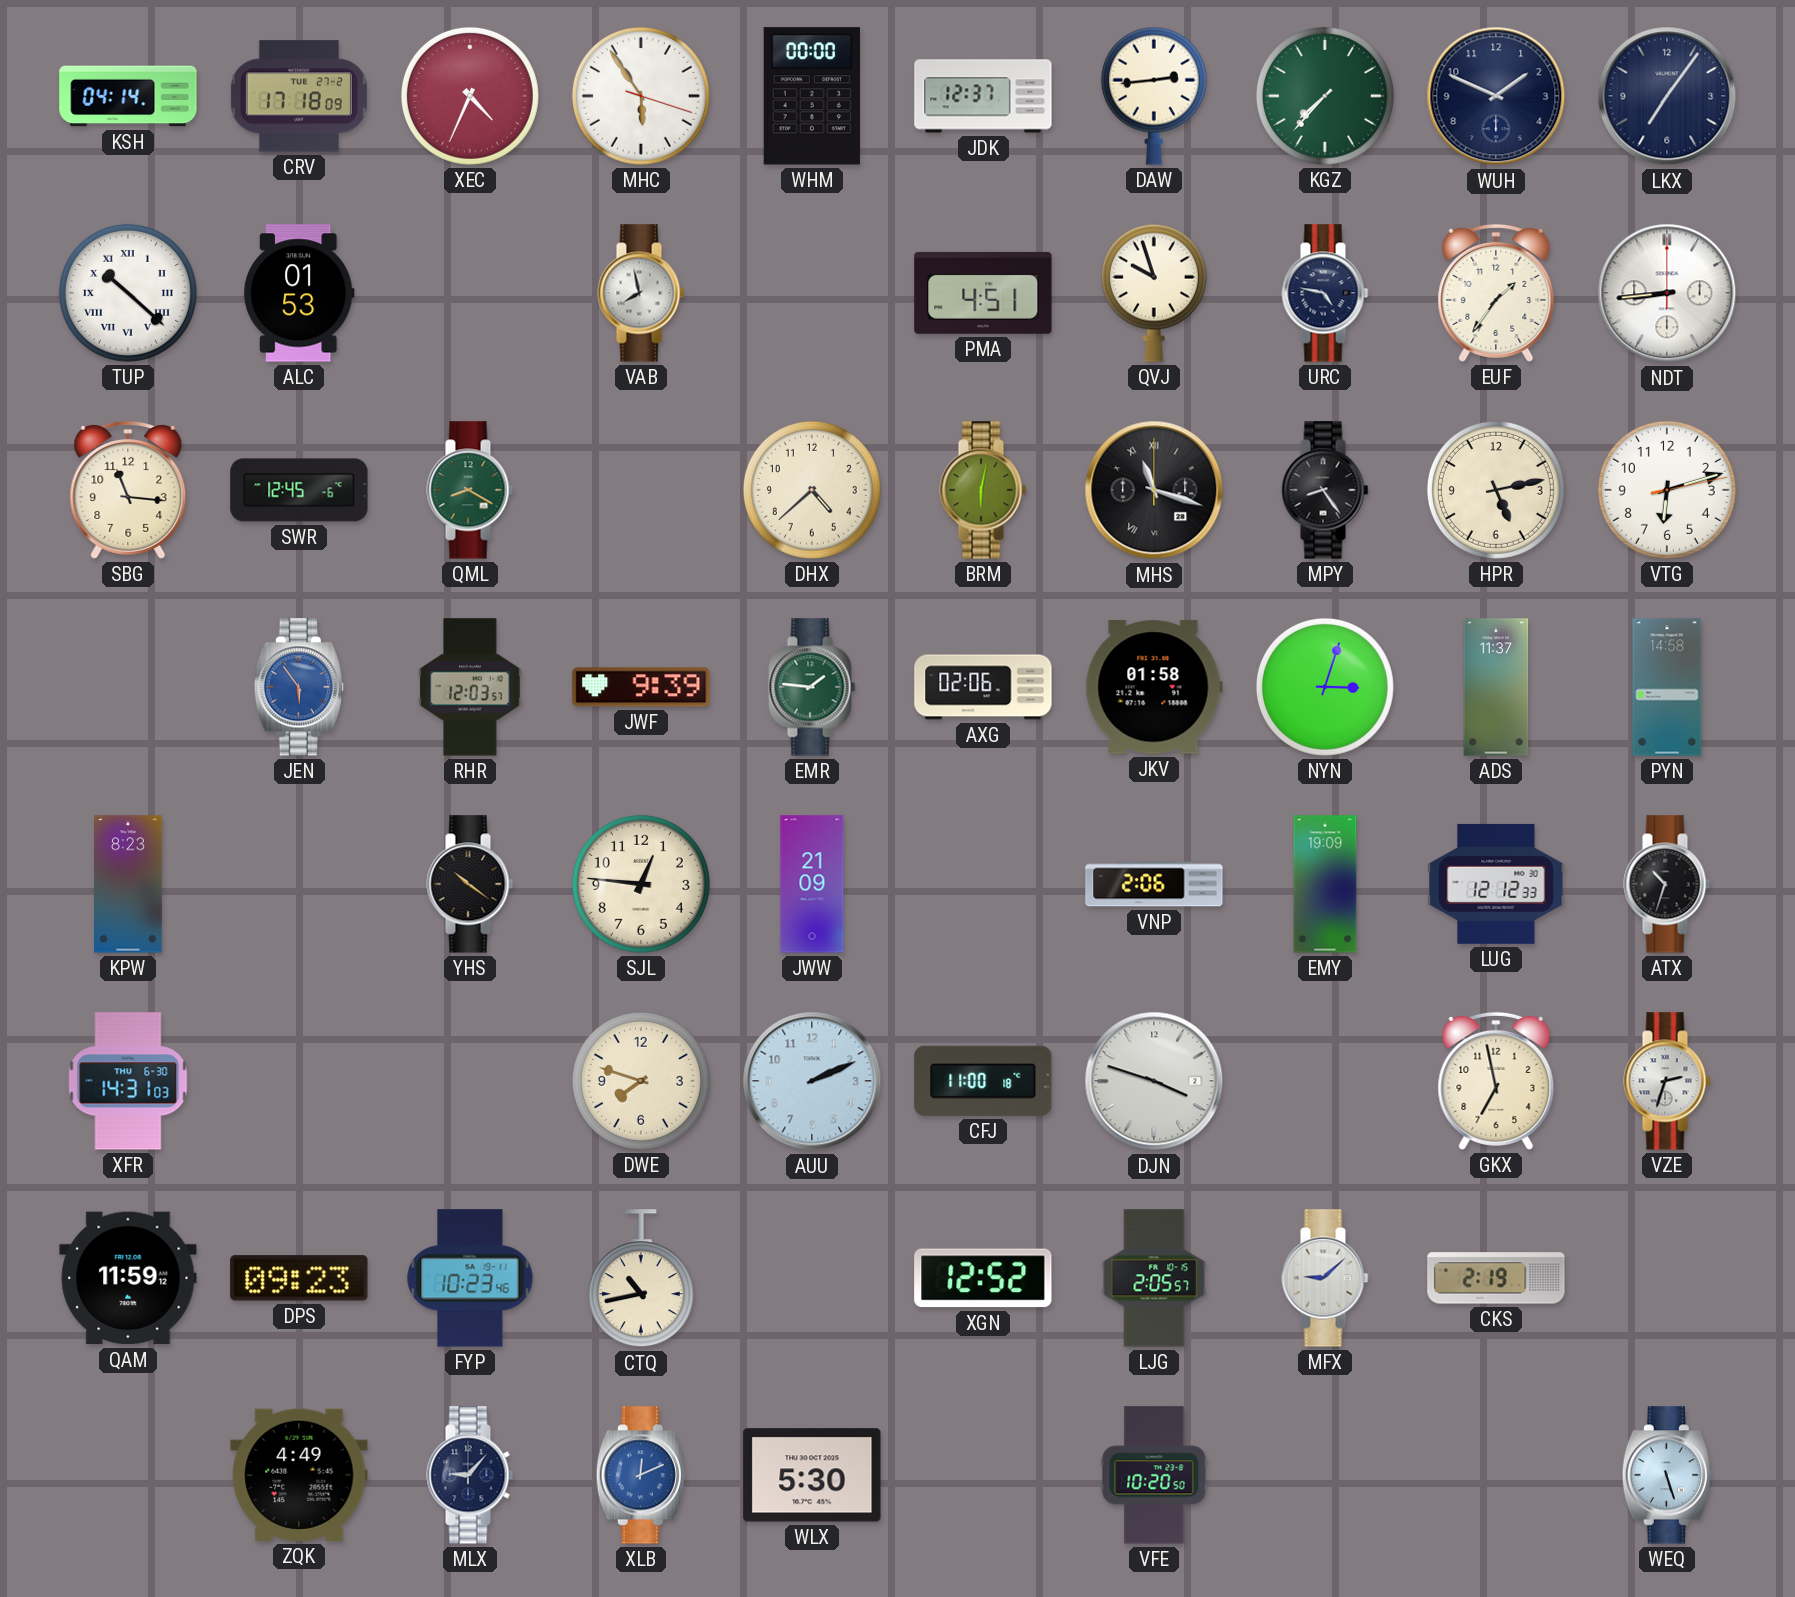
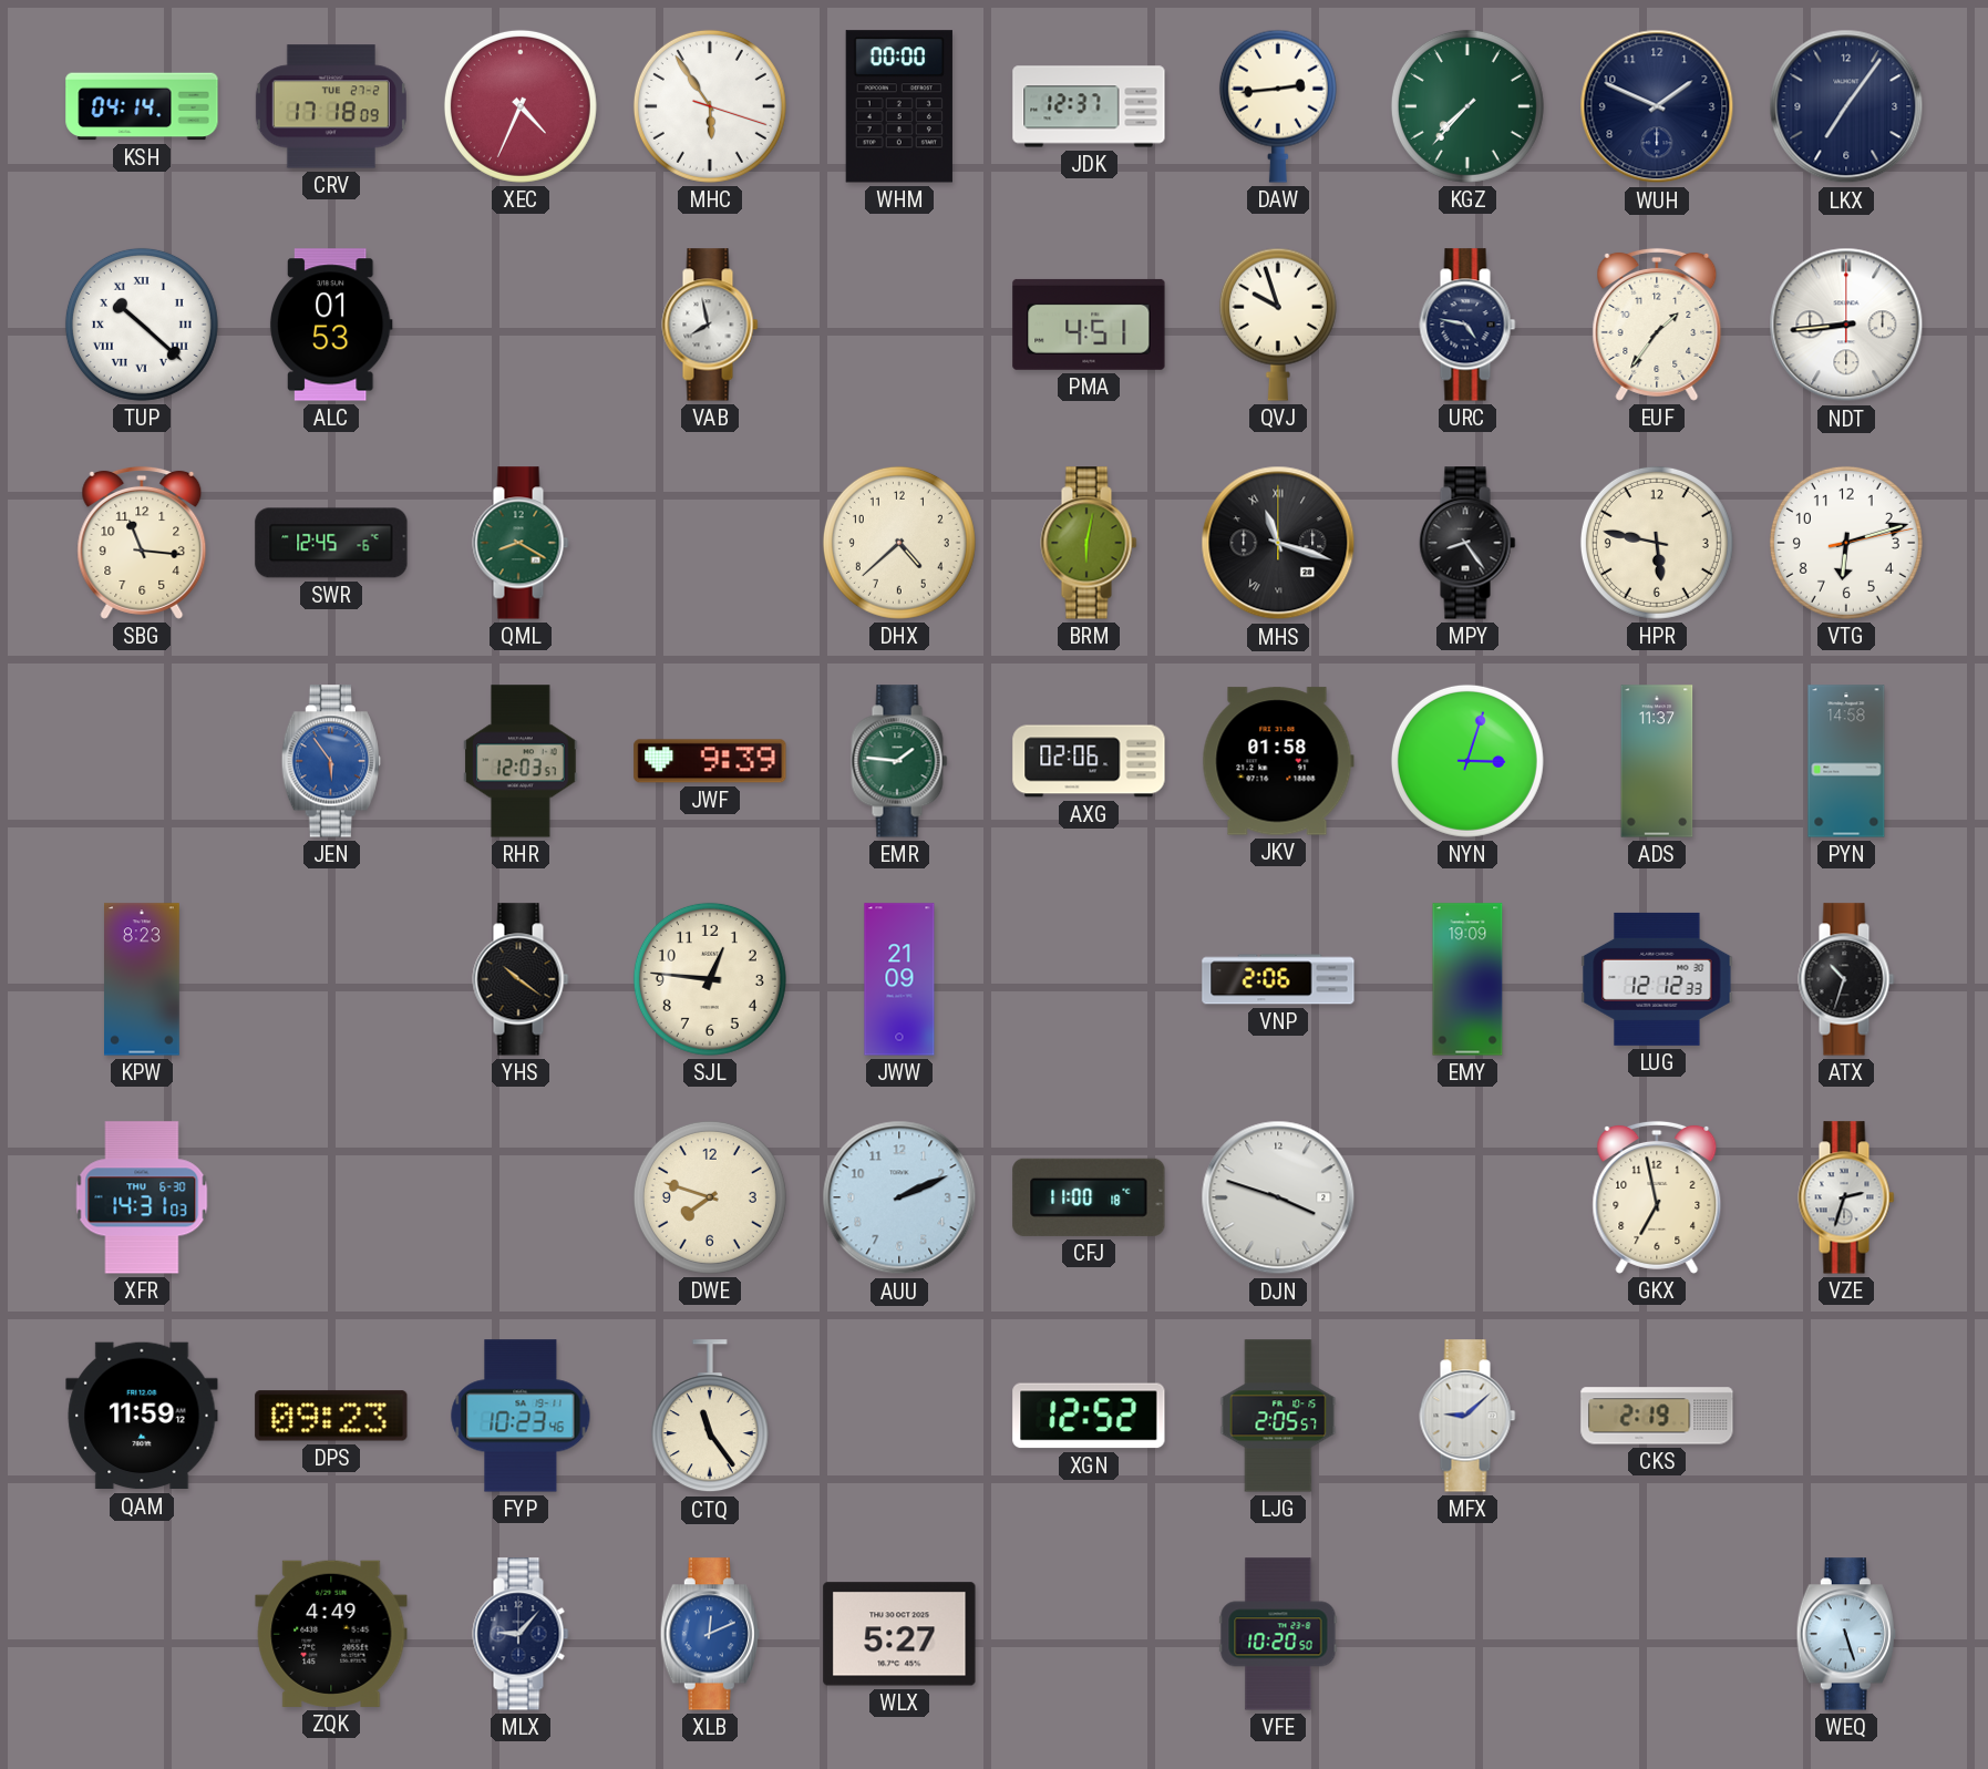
HPR: 5:13 -> 5:47 (1657, 543)
CTQ: 10:43 -> 11:24 (710, 1417)
WLX: 5:30 -> 5:27 (899, 1634)
